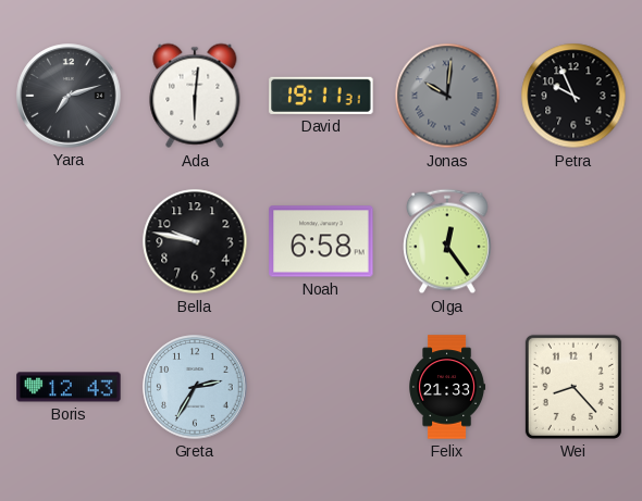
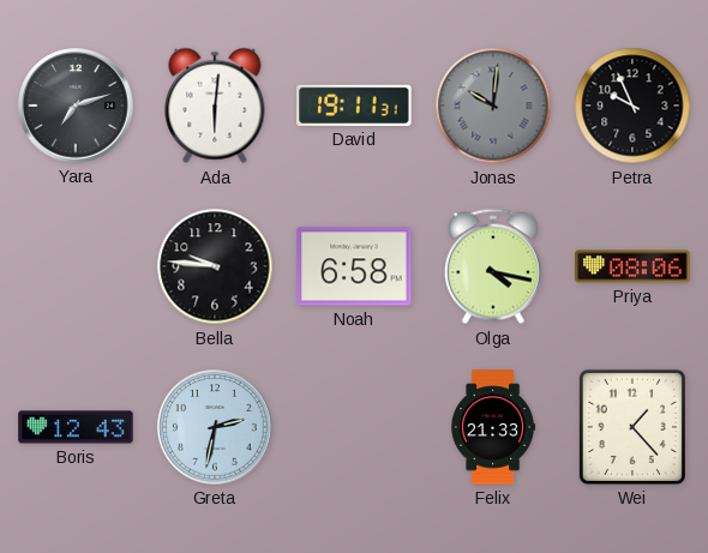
Bella: 9:47 -> 9:46 (215, 266)
Olga: 12:24 -> 4:17 (494, 266)
Priya: none -> 08:06 (632, 266)
Greta: 2:35 -> 2:32 (215, 427)
Wei: 8:23 -> 1:23 (632, 427)
